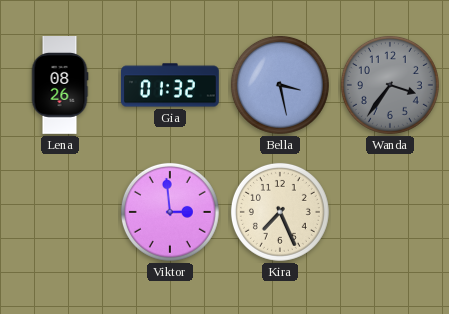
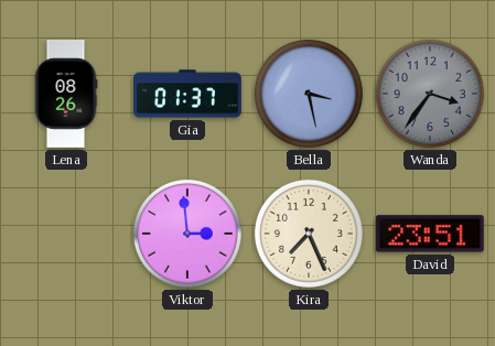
Gia: 01:32 -> 01:37 (189, 94)
David: none -> 23:51 (430, 234)
